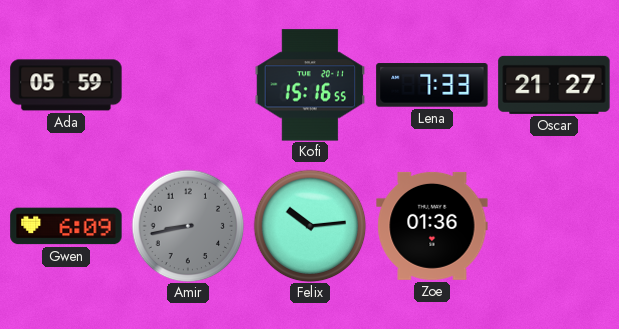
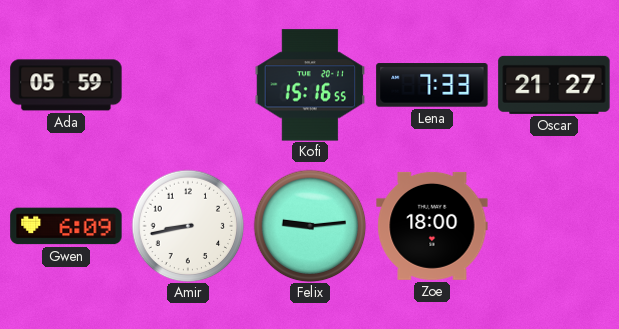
Amir dial: grey -> white (188, 226)
Felix: 10:14 -> 9:14 (310, 226)
Zoe: 01:36 -> 18:00 (432, 226)
